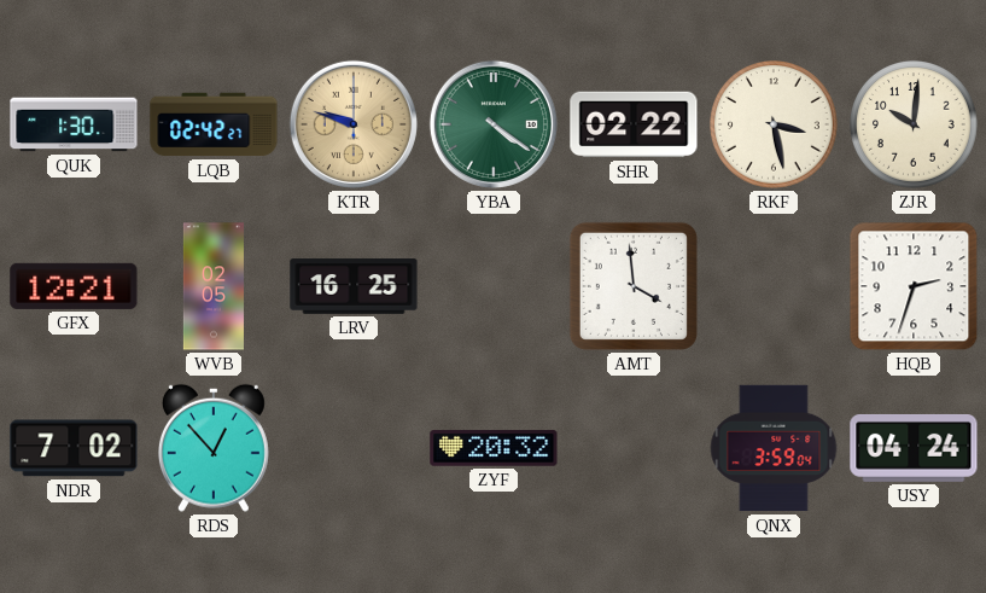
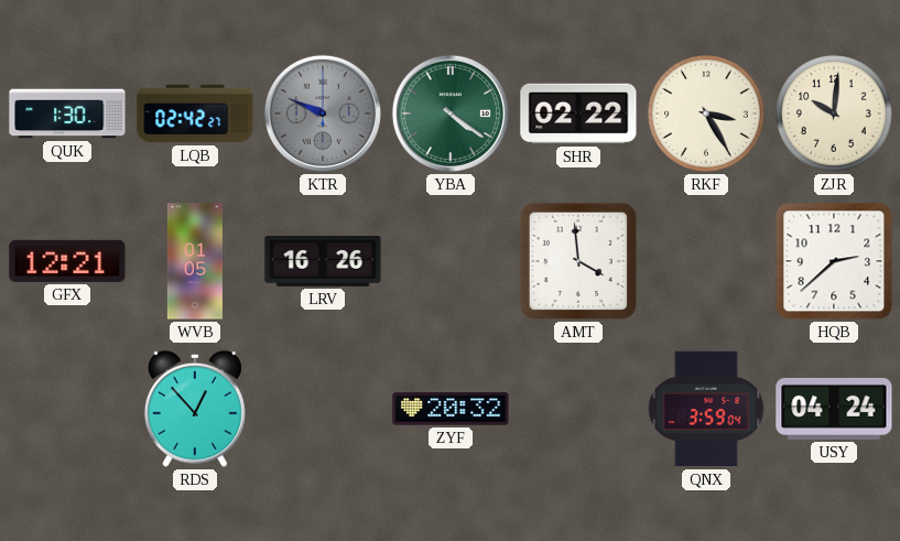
KTR: 9:48 -> 9:49 (323, 113)
KTR dial: champagne -> grey (323, 113)
RKF: 3:28 -> 3:25 (707, 115)
WVB: 02:05 -> 01:05 (195, 261)
LRV: 16:25 -> 16:26 (323, 261)
HQB: 2:33 -> 2:38 (834, 261)
NDR: 7:02 -> none (74, 448)
